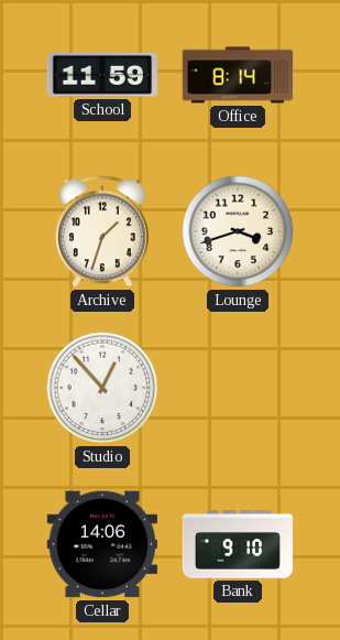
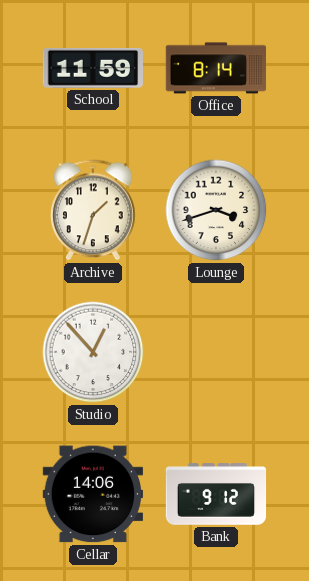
Bank: 9:10 -> 9:12 (216, 494)
